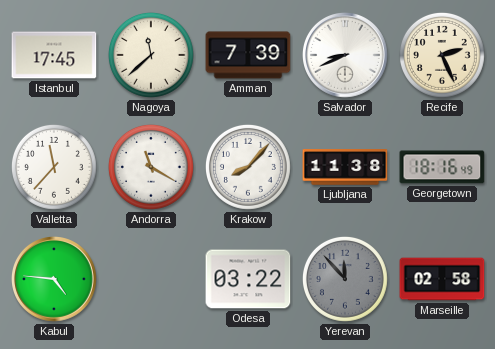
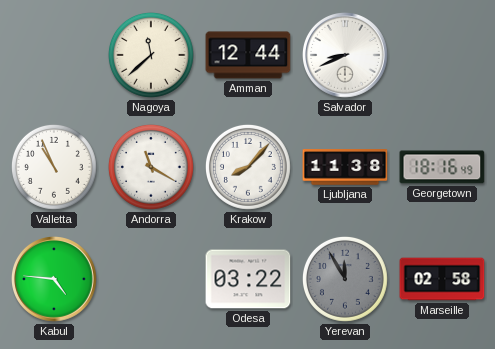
Istanbul: 17:45 -> none (54, 55)
Amman: 7:39 -> 12:44 (248, 55)
Recife: 2:26 -> none (442, 55)
Valletta: 11:37 -> 10:56 (54, 167)
Yerevan: 11:53 -> 11:55 (345, 279)
